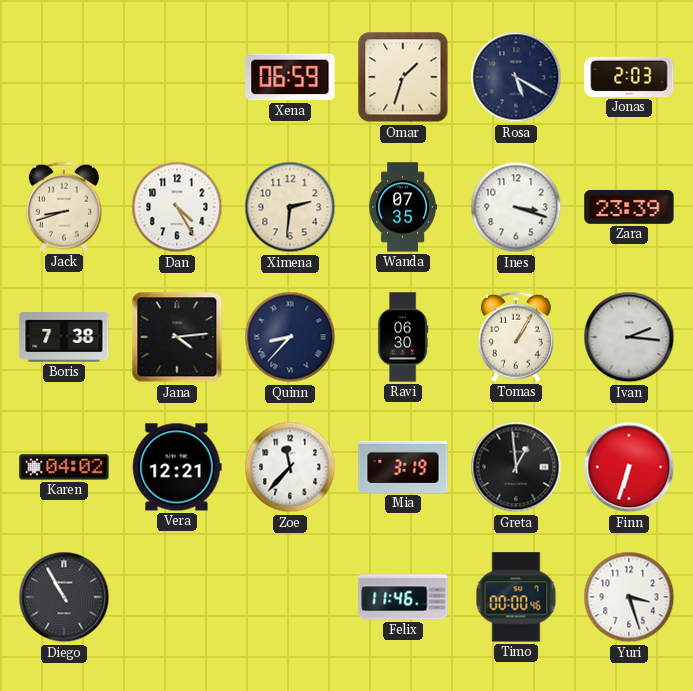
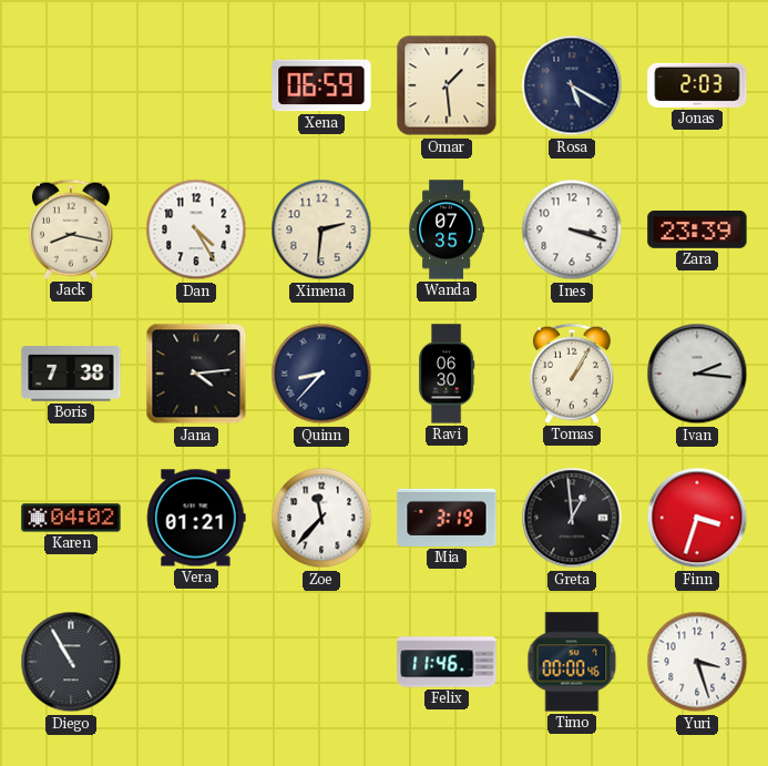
Omar: 1:33 -> 1:29 (447, 85)
Jack: 8:42 -> 8:17 (71, 229)
Vera: 12:21 -> 01:21 (196, 518)
Finn: 6:33 -> 3:33 (697, 518)
